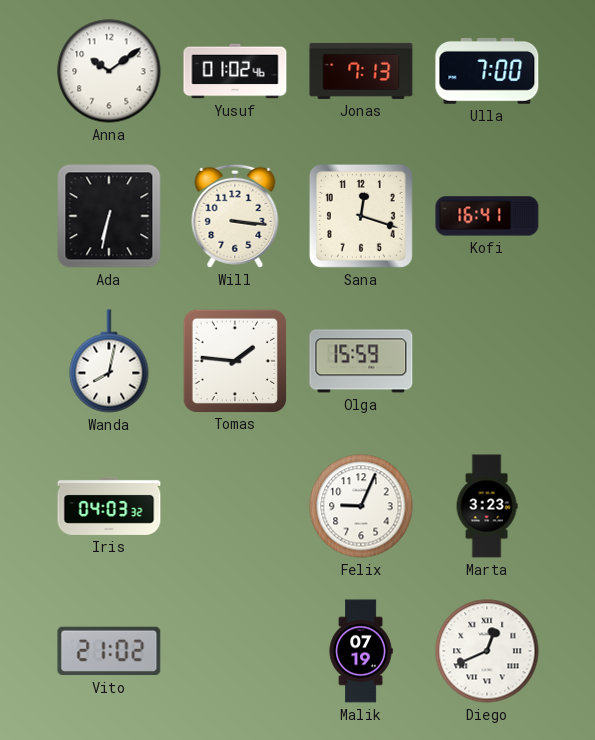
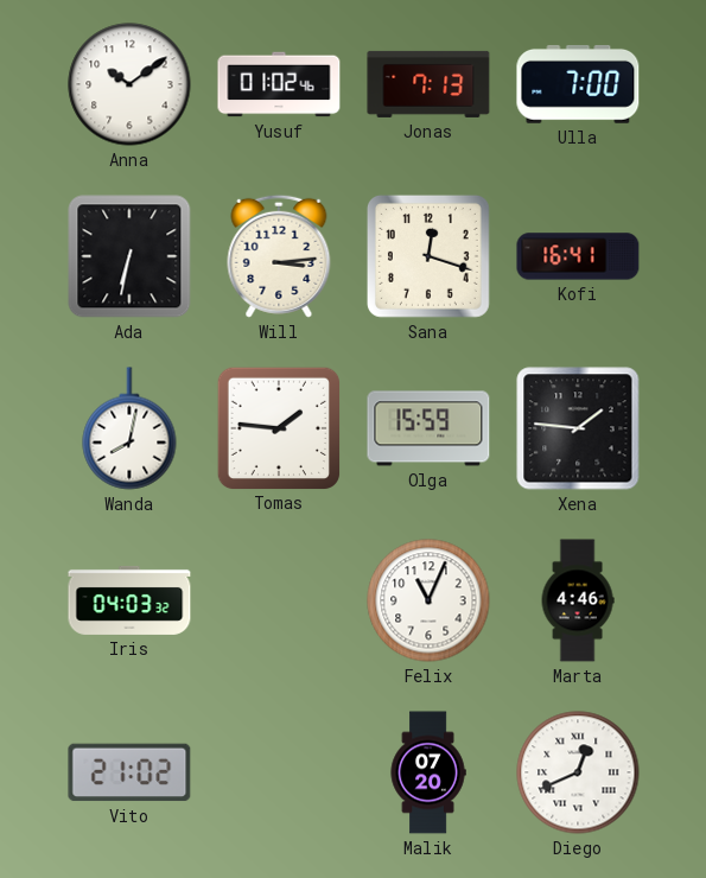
Will: 3:16 -> 3:14 (279, 256)
Xena: none -> 1:46 (578, 428)
Felix: 9:04 -> 11:04 (428, 600)
Marta: 3:23 -> 4:46 (578, 600)
Malik: 07:19 -> 07:20 (428, 772)
